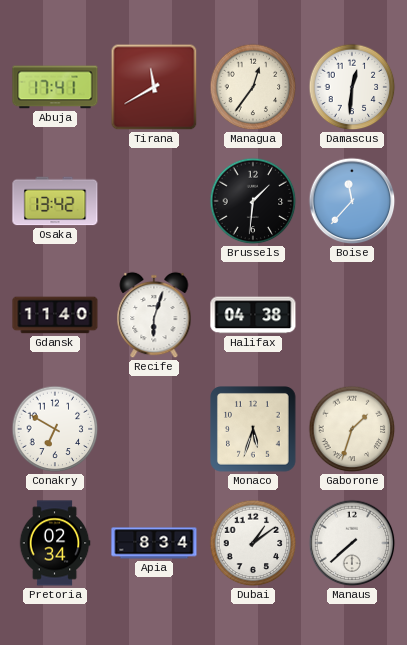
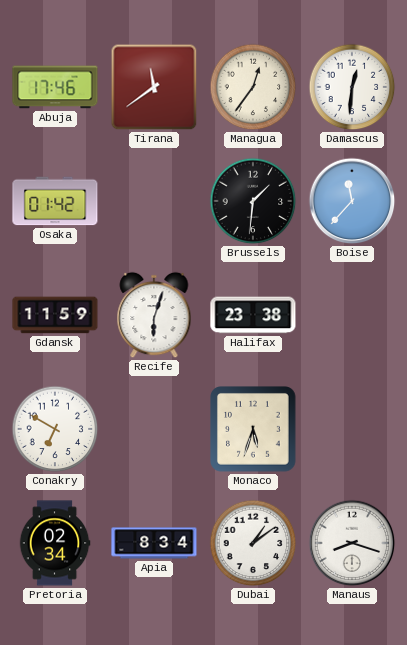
Abuja: 17:41 -> 17:46 (55, 87)
Tirana: 11:40 -> 11:39 (154, 87)
Osaka: 13:42 -> 01:42 (55, 201)
Gdansk: 11:40 -> 11:59 (55, 315)
Halifax: 04:38 -> 23:38 (253, 315)
Gaborone: 1:33 -> none (352, 429)
Manaus: 7:38 -> 8:18 (352, 543)
